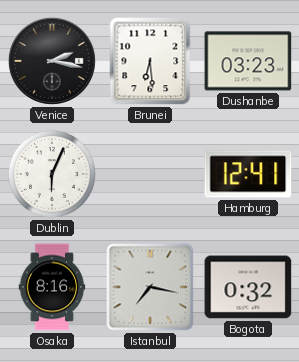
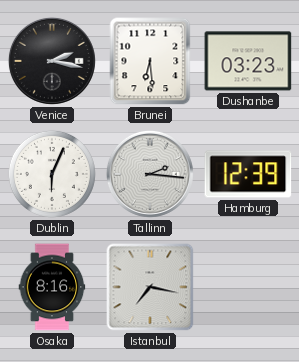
Tallinn: none -> 2:16 (150, 174)
Hamburg: 12:41 -> 12:39 (248, 174)
Bogota: 0:32 -> none (248, 287)
